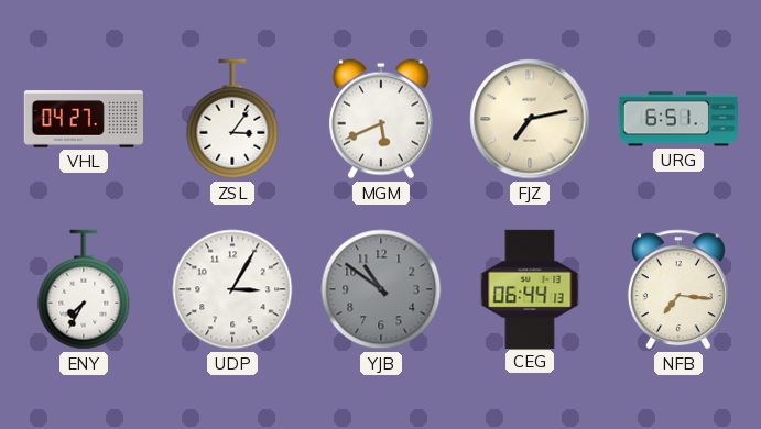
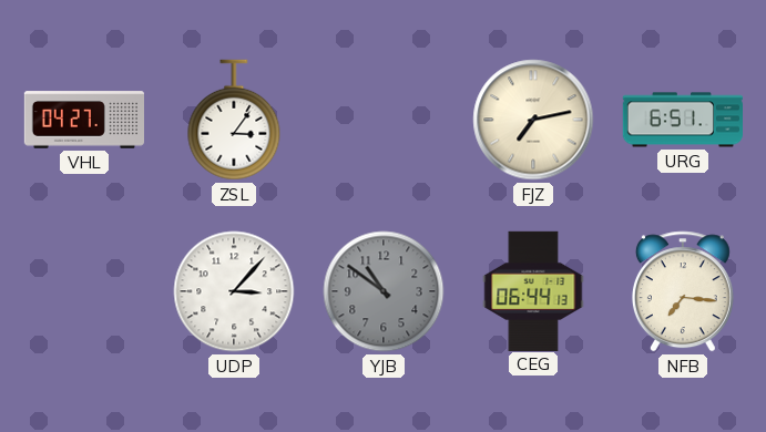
MGM: 5:41 -> none (381, 119)
ENY: 7:35 -> none (84, 289)
UDP: 3:05 -> 3:07 (234, 291)
